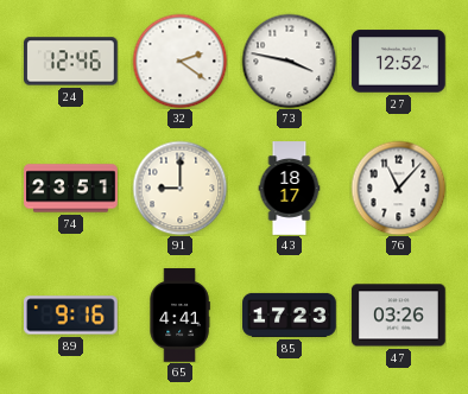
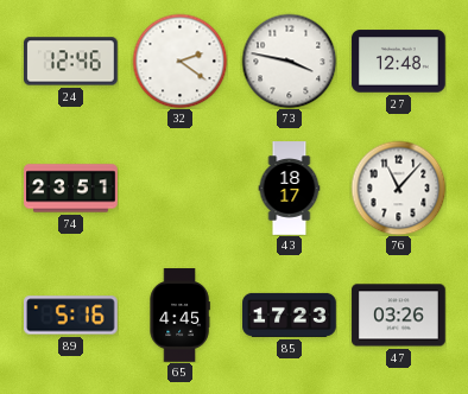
27: 12:52 -> 12:48 (399, 62)
91: 9:00 -> none (179, 188)
89: 9:16 -> 5:16 (71, 316)
65: 4:41 -> 4:45 (179, 316)
